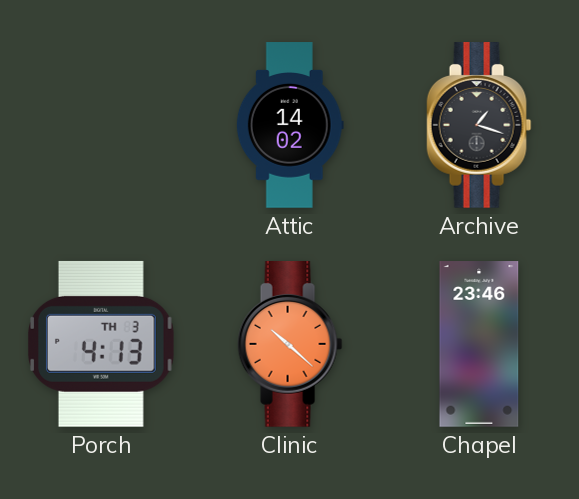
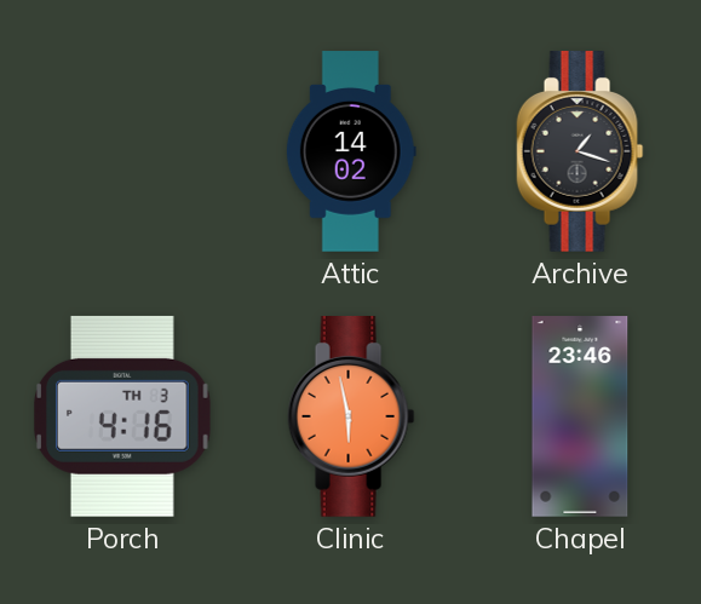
Porch: 4:13 -> 4:16 (122, 416)
Clinic: 10:22 -> 5:58 (351, 418)
